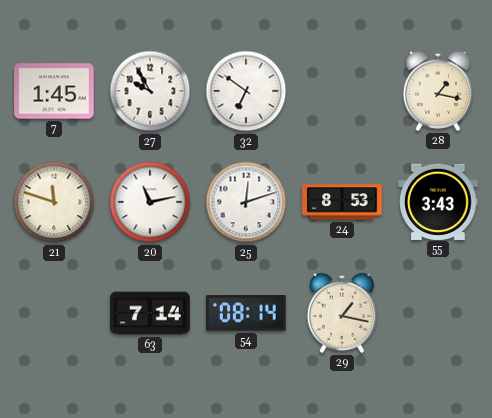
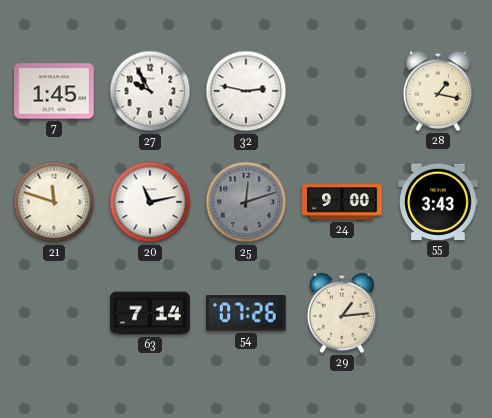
32: 6:51 -> 2:47 (246, 91)
25 dial: white -> grey (246, 202)
24: 8:53 -> 9:00 (342, 202)
54: 08:14 -> 07:26 (246, 313)
29: 1:17 -> 1:14 (341, 313)
